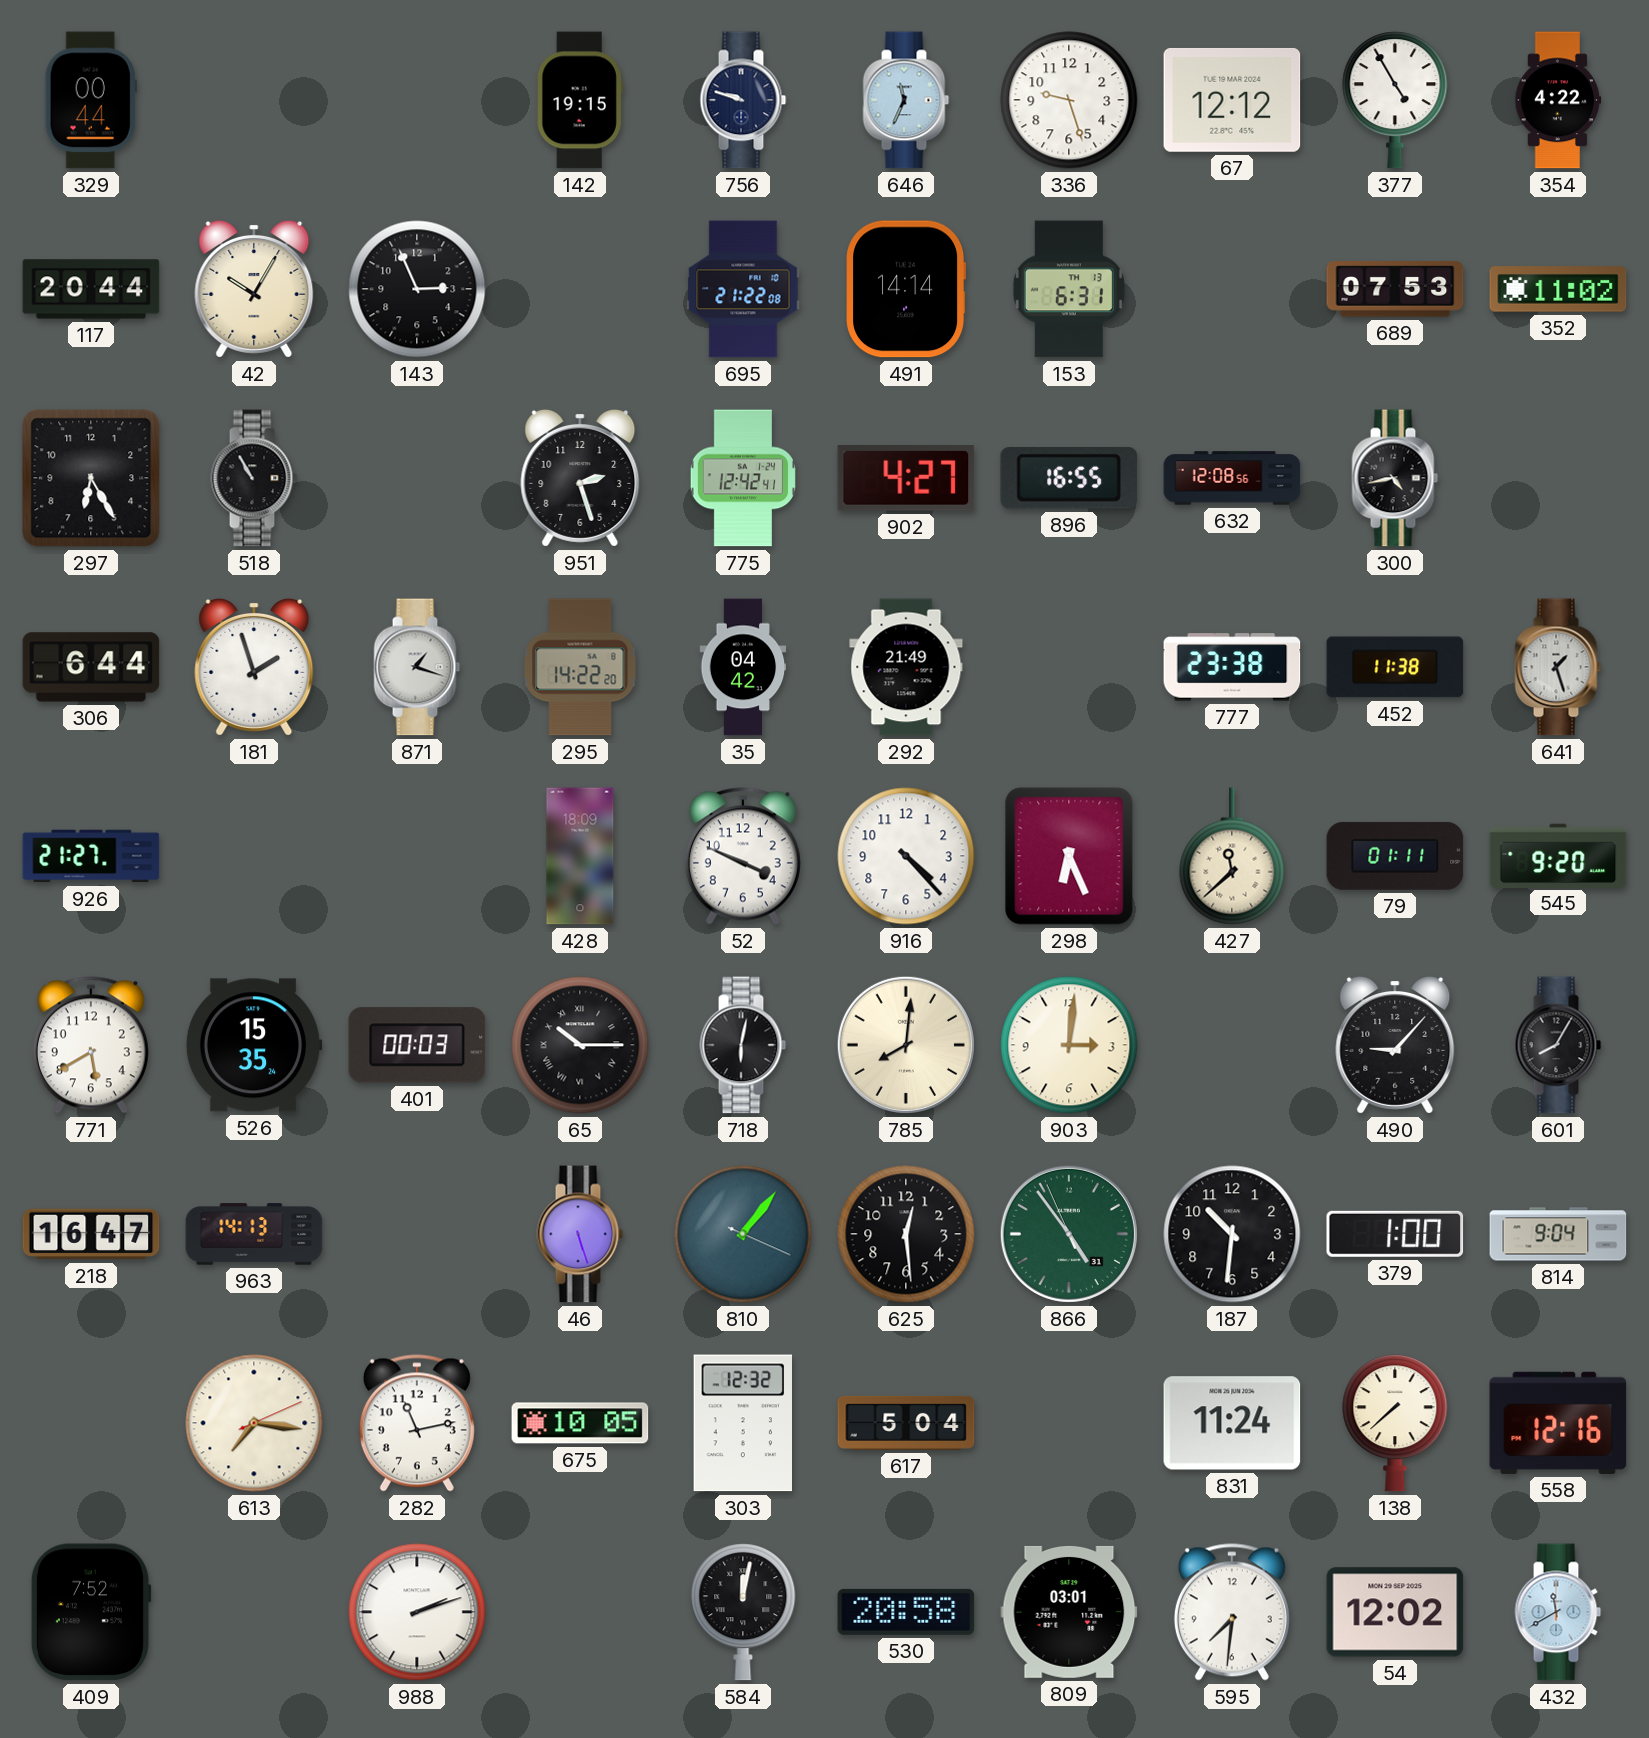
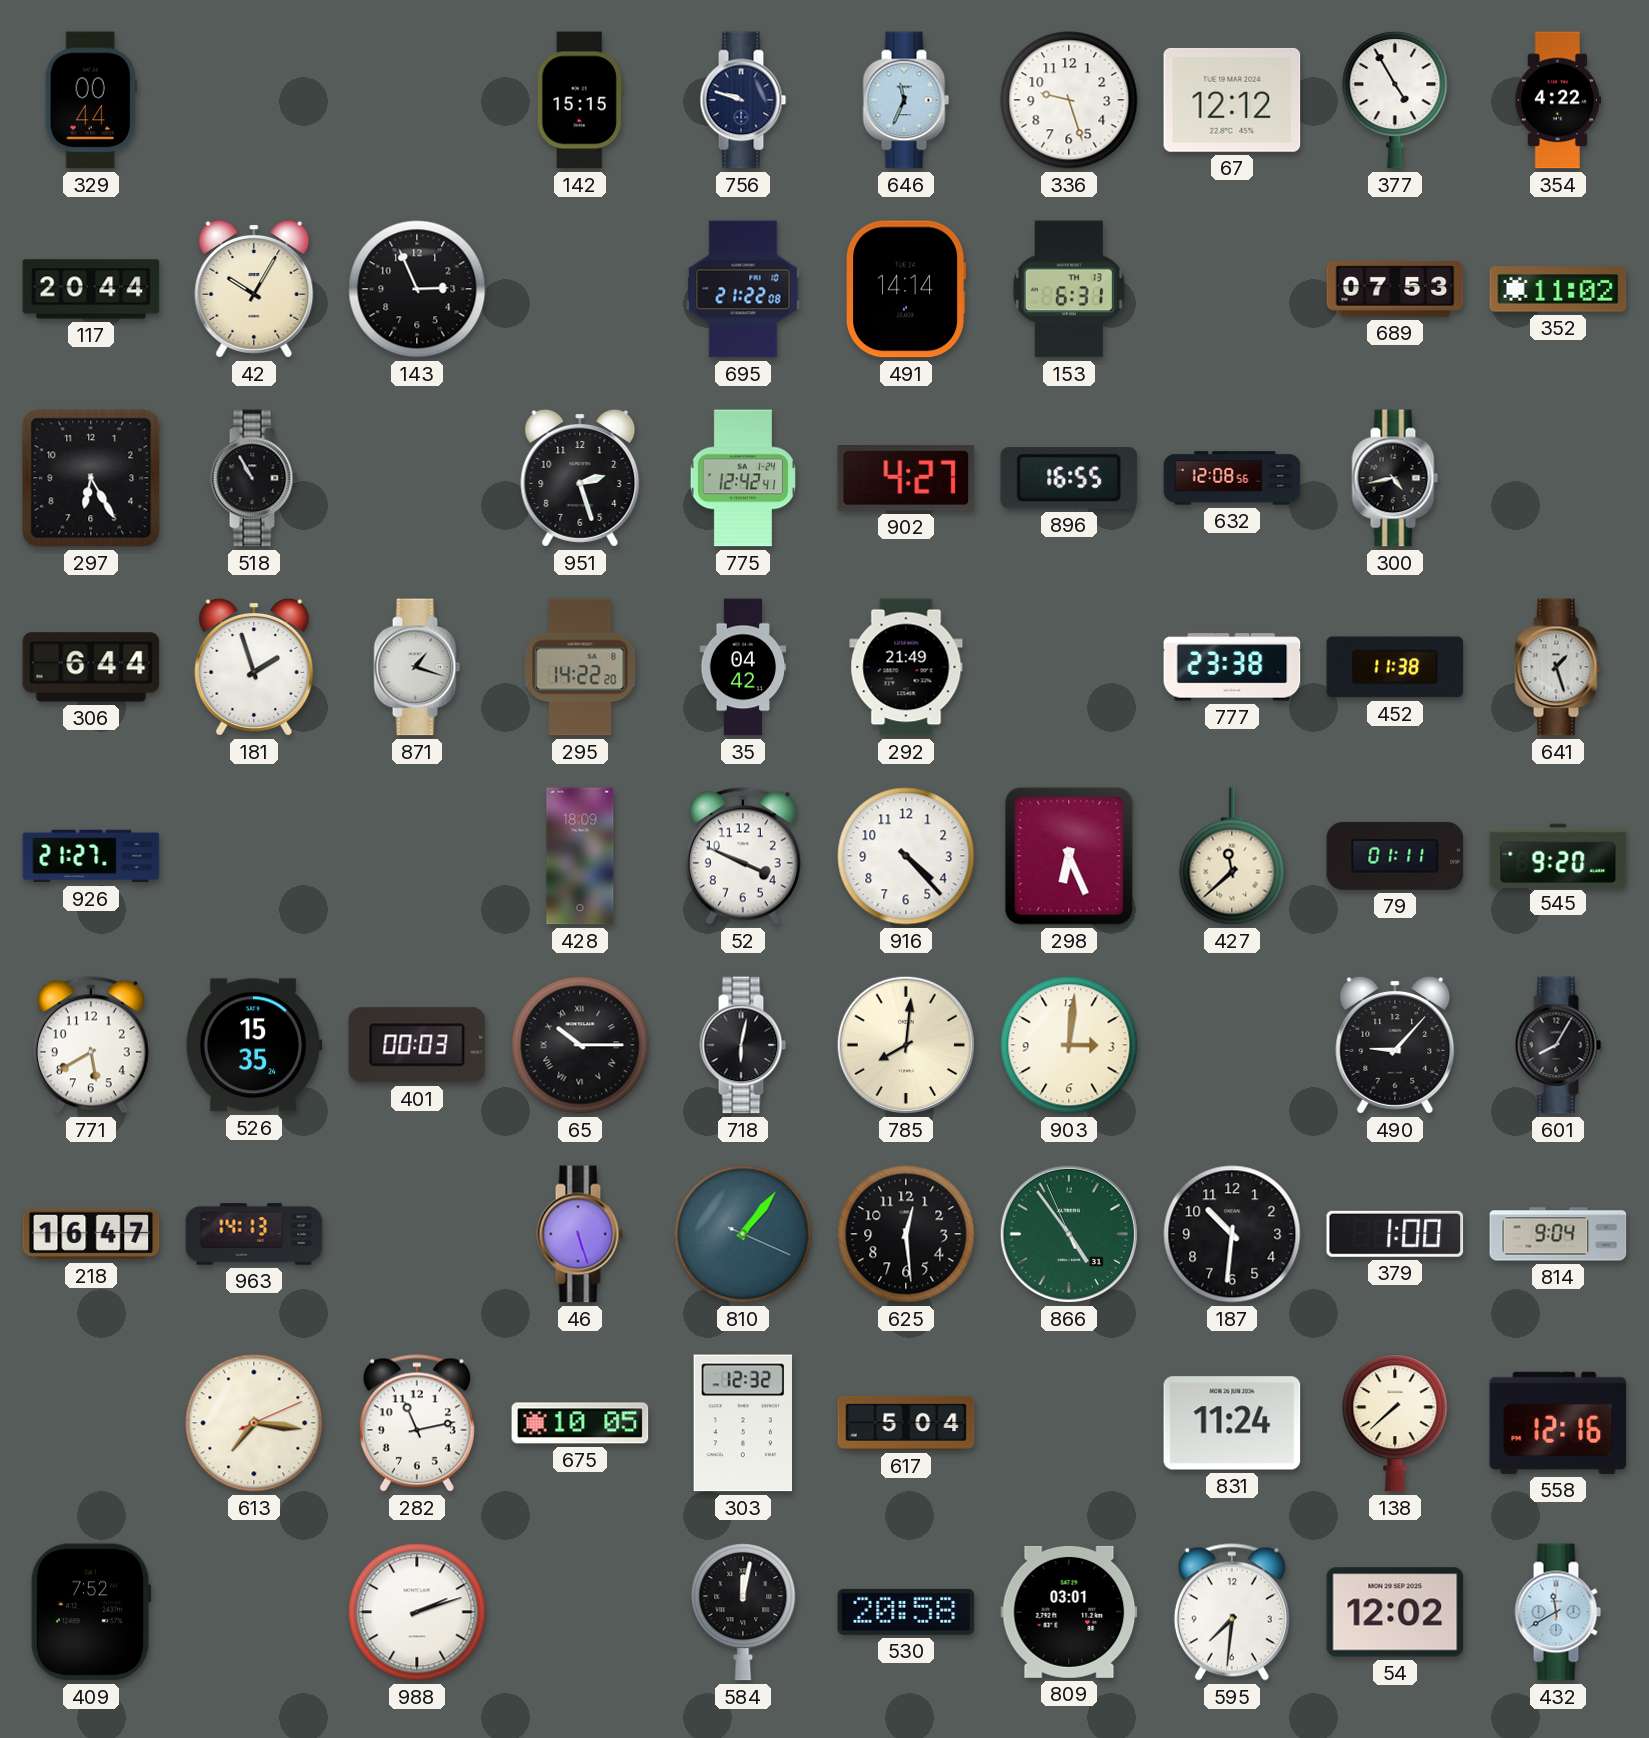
142: 19:15 -> 15:15 (580, 100)
